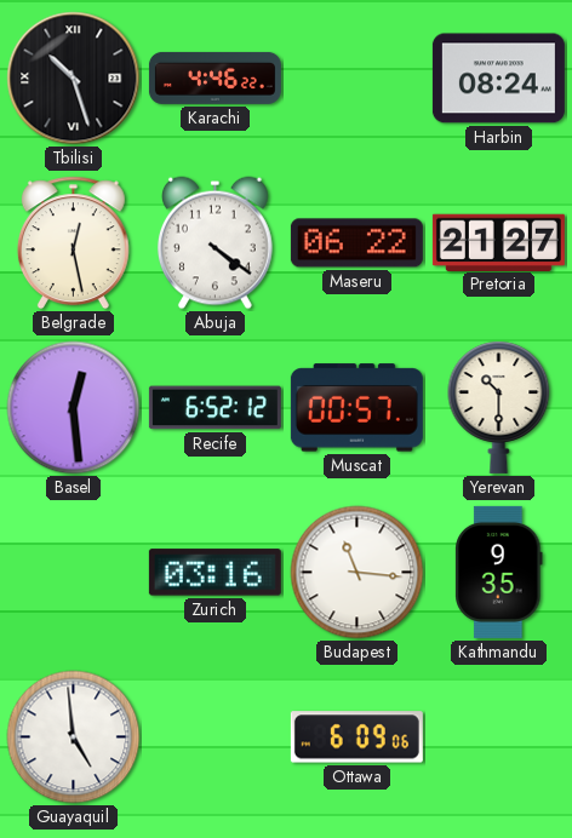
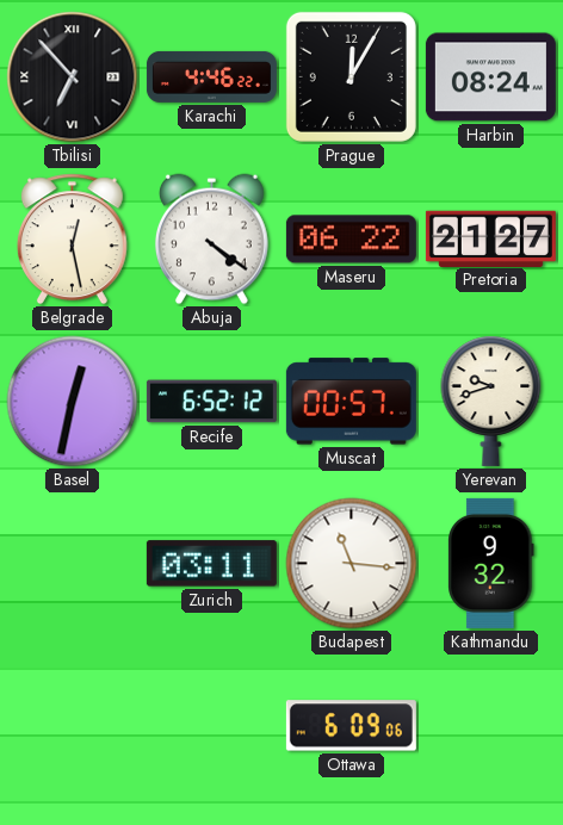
Tbilisi: 10:27 -> 6:53 (73, 77)
Prague: none -> 12:05 (351, 76)
Basel: 12:29 -> 12:32 (73, 402)
Yerevan: 10:30 -> 9:42 (491, 401)
Zurich: 03:16 -> 03:11 (211, 564)
Kathmandu: 9:35 -> 9:32 (491, 563)
Guayaquil: 4:59 -> none (74, 737)
